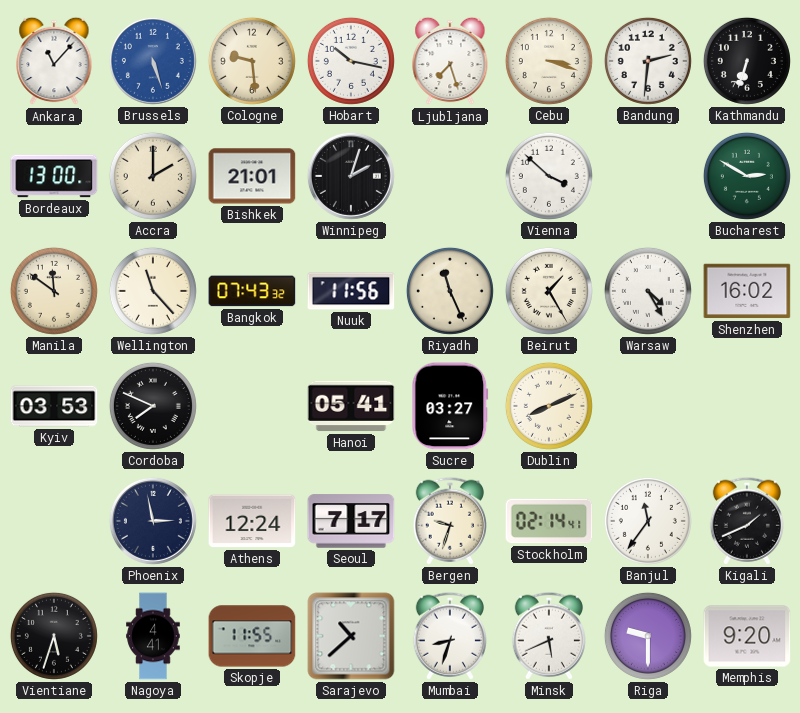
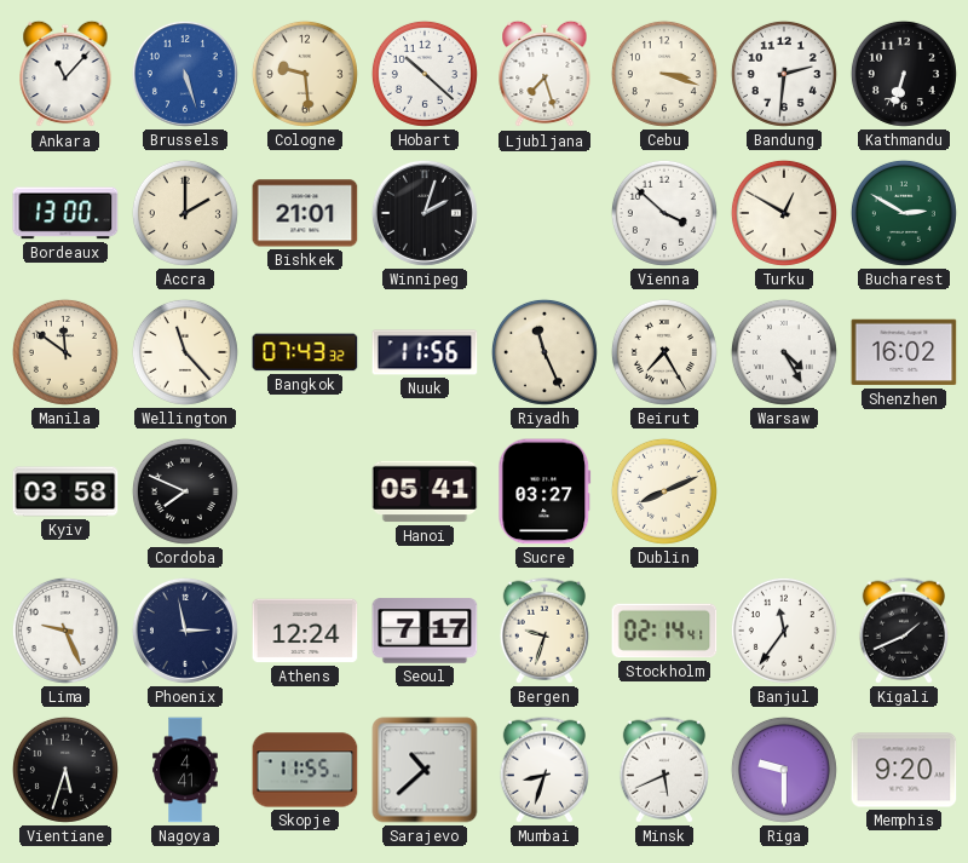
Hobart: 10:17 -> 10:22 (425, 74)
Turku: none -> 12:50 (784, 213)
Beirut: 1:25 -> 7:25 (664, 352)
Kyiv: 03:53 -> 03:58 (65, 491)
Lima: none -> 9:26 (65, 631)
